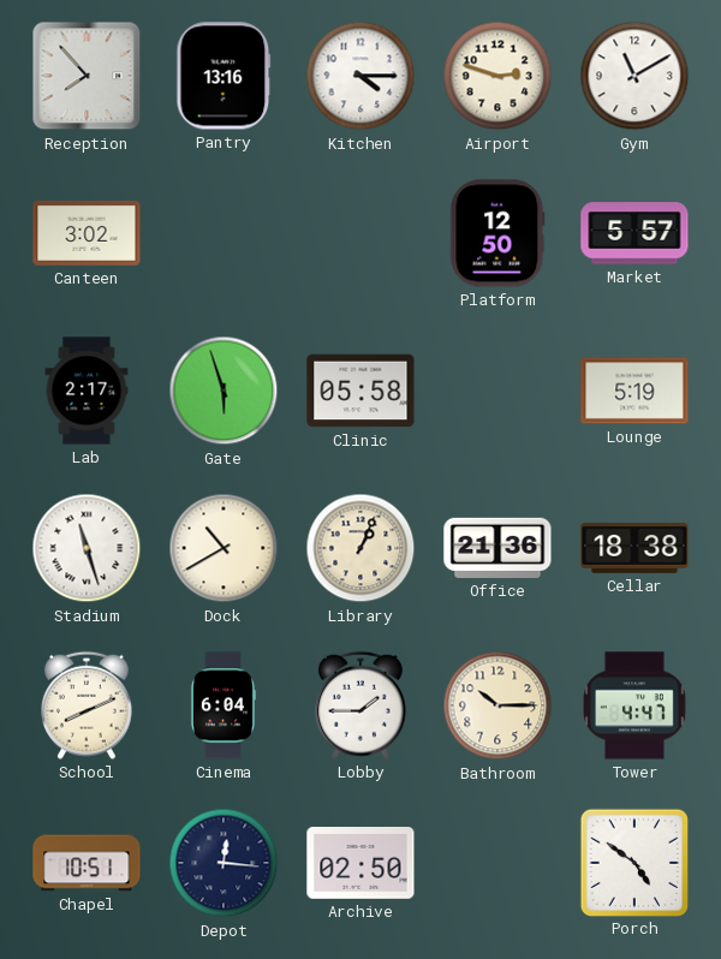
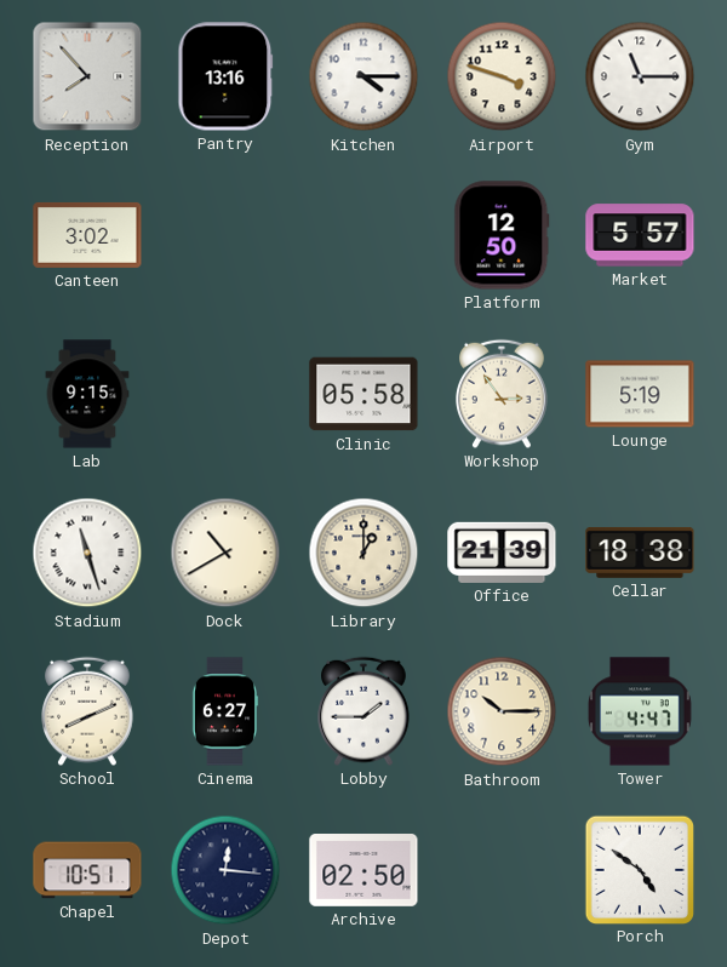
Airport: 2:48 -> 3:48 (502, 76)
Gym: 11:10 -> 11:15 (640, 76)
Lab: 2:17 -> 9:15 (87, 394)
Gate: 5:57 -> none (224, 391)
Workshop: none -> 2:54 (502, 394)
Library: 1:04 -> 1:00 (363, 553)
Office: 21:36 -> 21:39 (502, 553)
Cinema: 6:04 -> 6:27 (225, 711)
